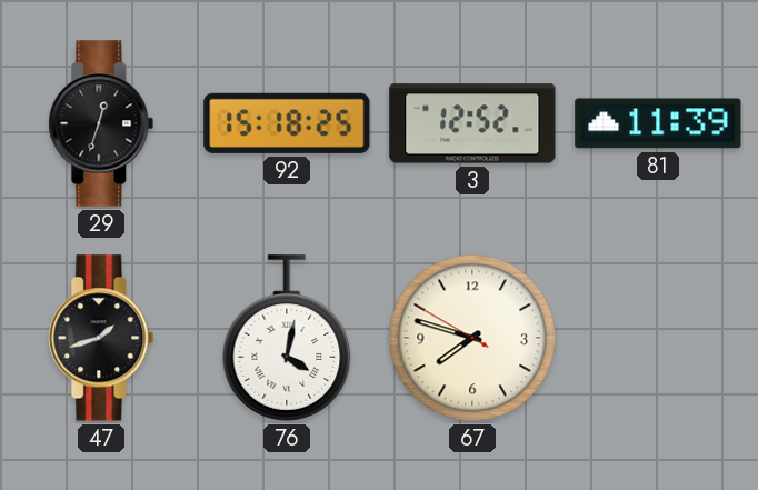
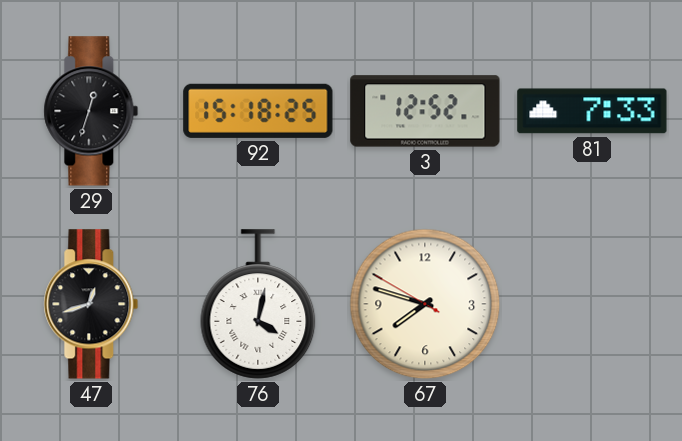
81: 11:39 -> 7:33 (592, 111)
47: 1:42 -> 12:42 (91, 304)
